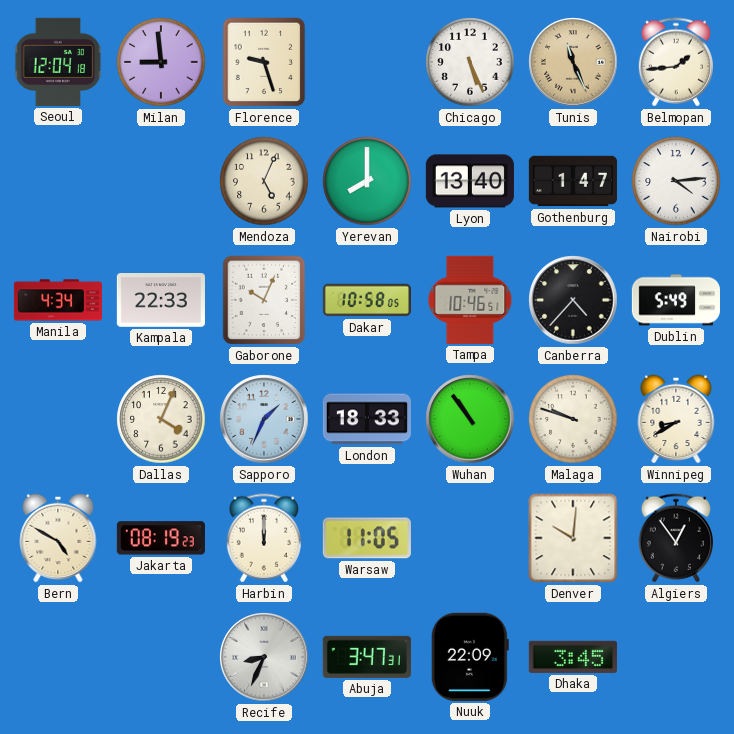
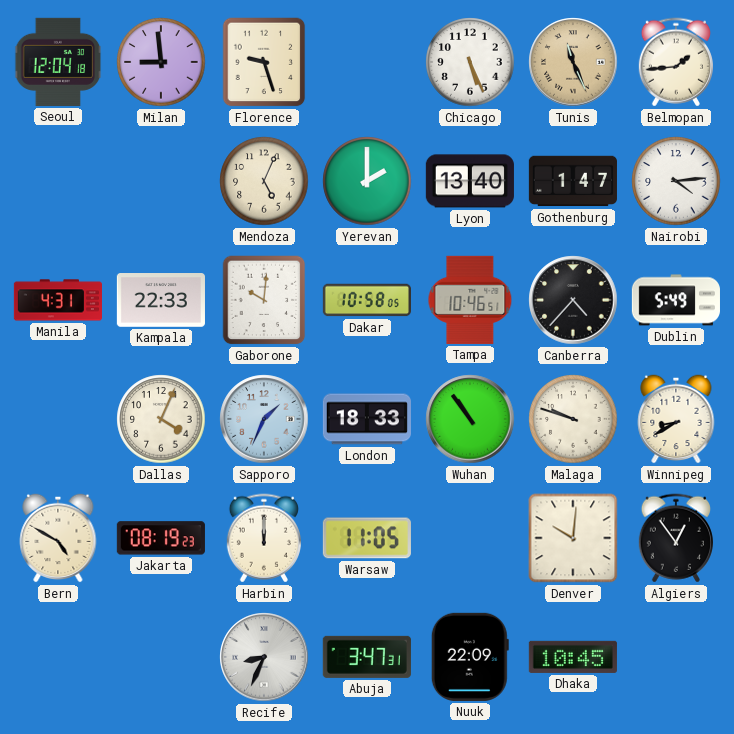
Yerevan: 8:00 -> 2:00 (367, 181)
Manila: 4:34 -> 4:31 (58, 300)
Gaborone: 10:04 -> 10:01 (264, 300)
Dhaka: 3:45 -> 10:45 (573, 657)
